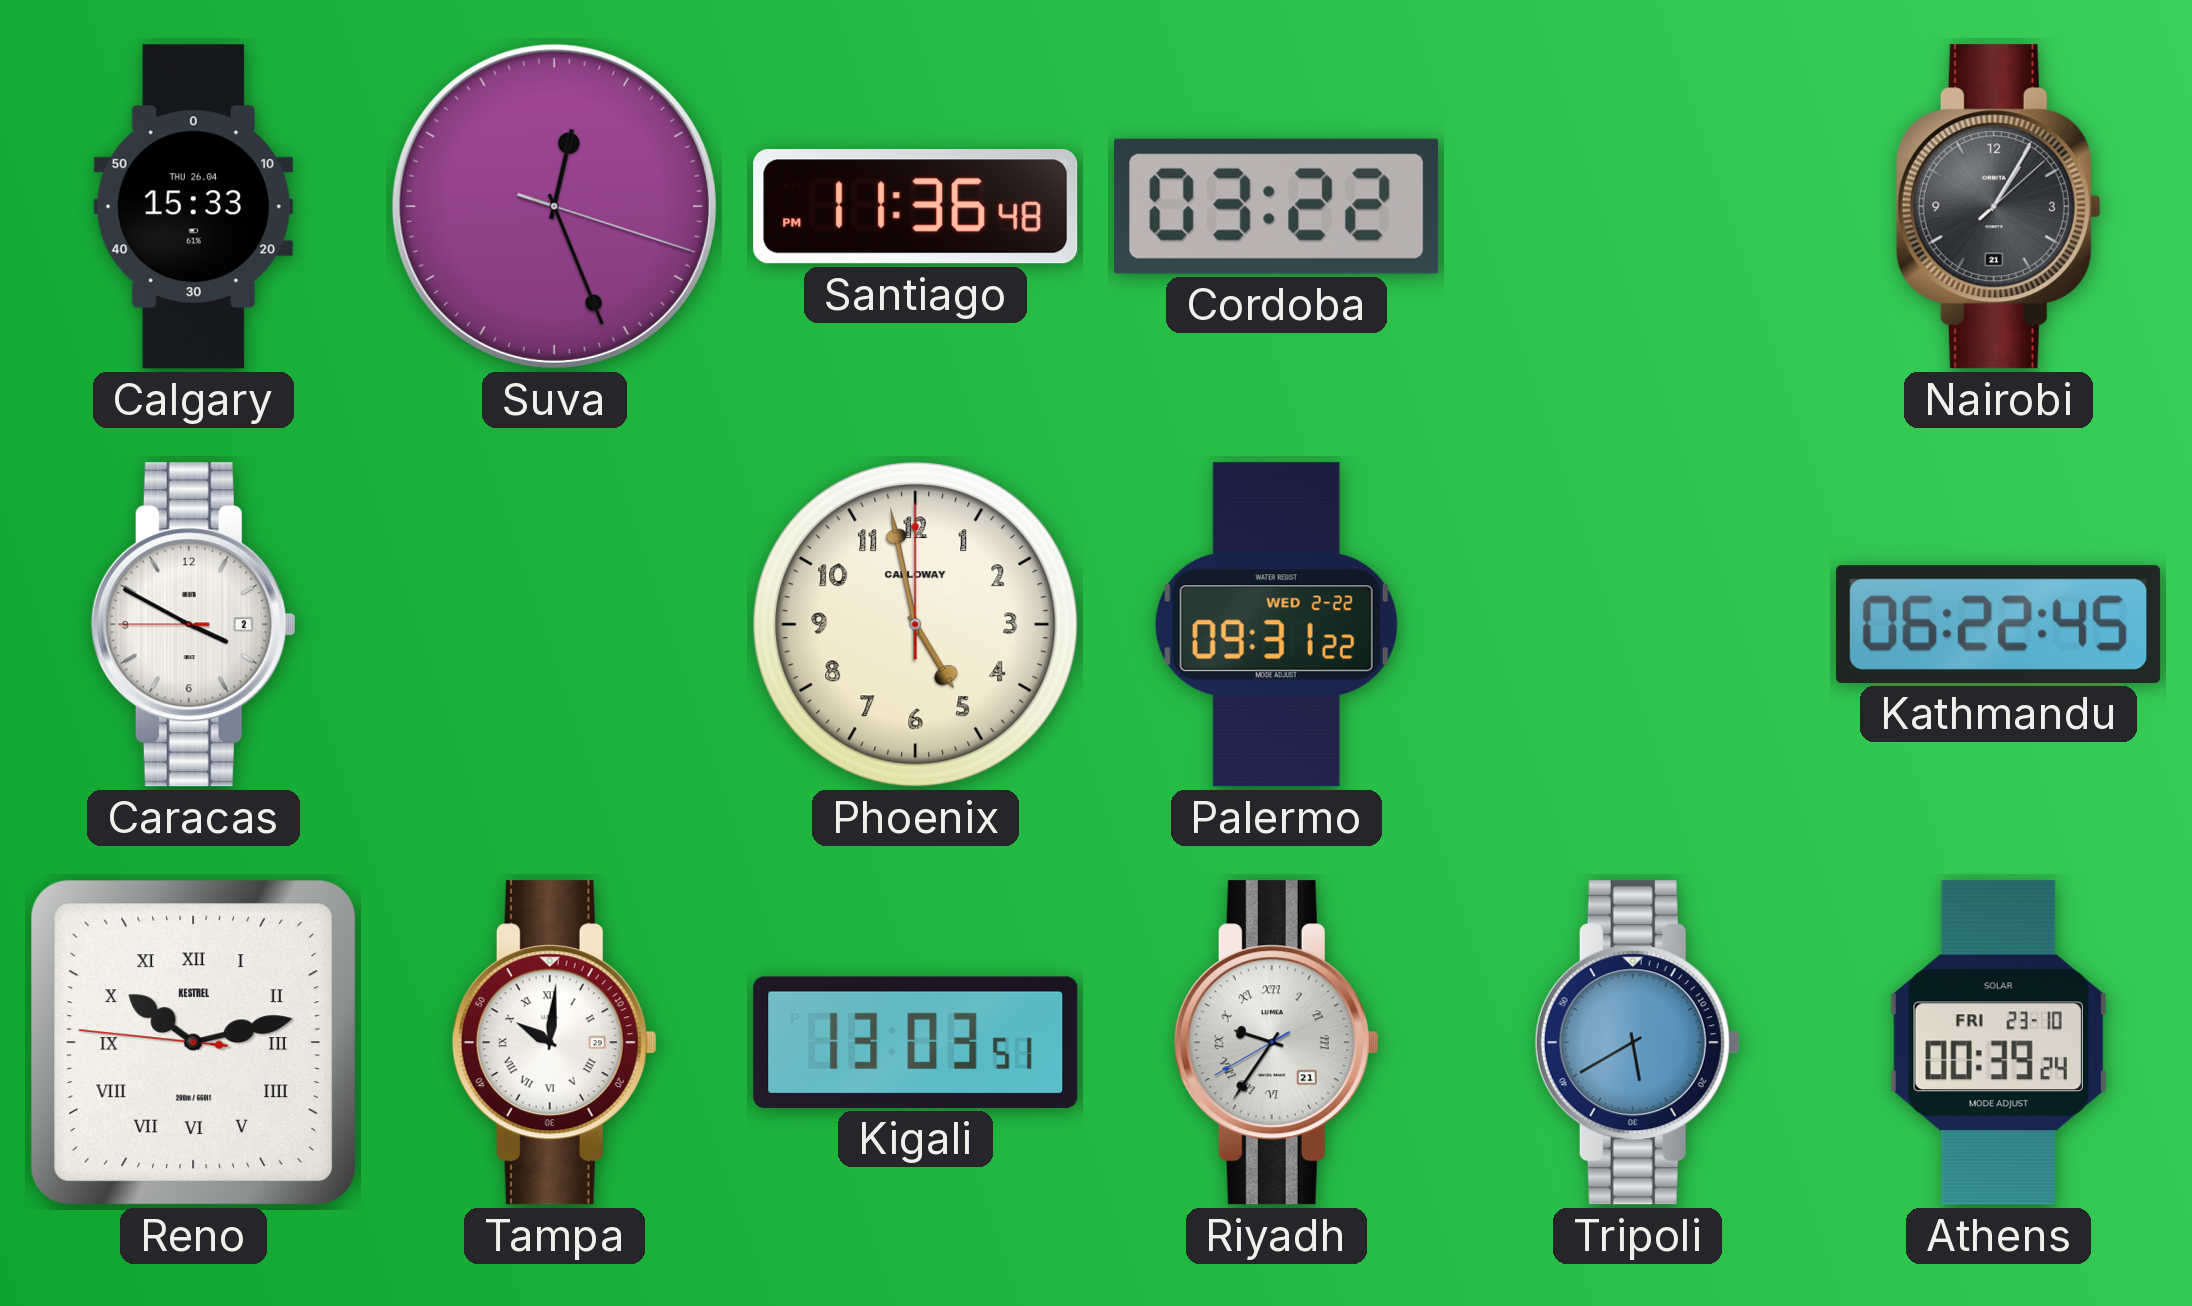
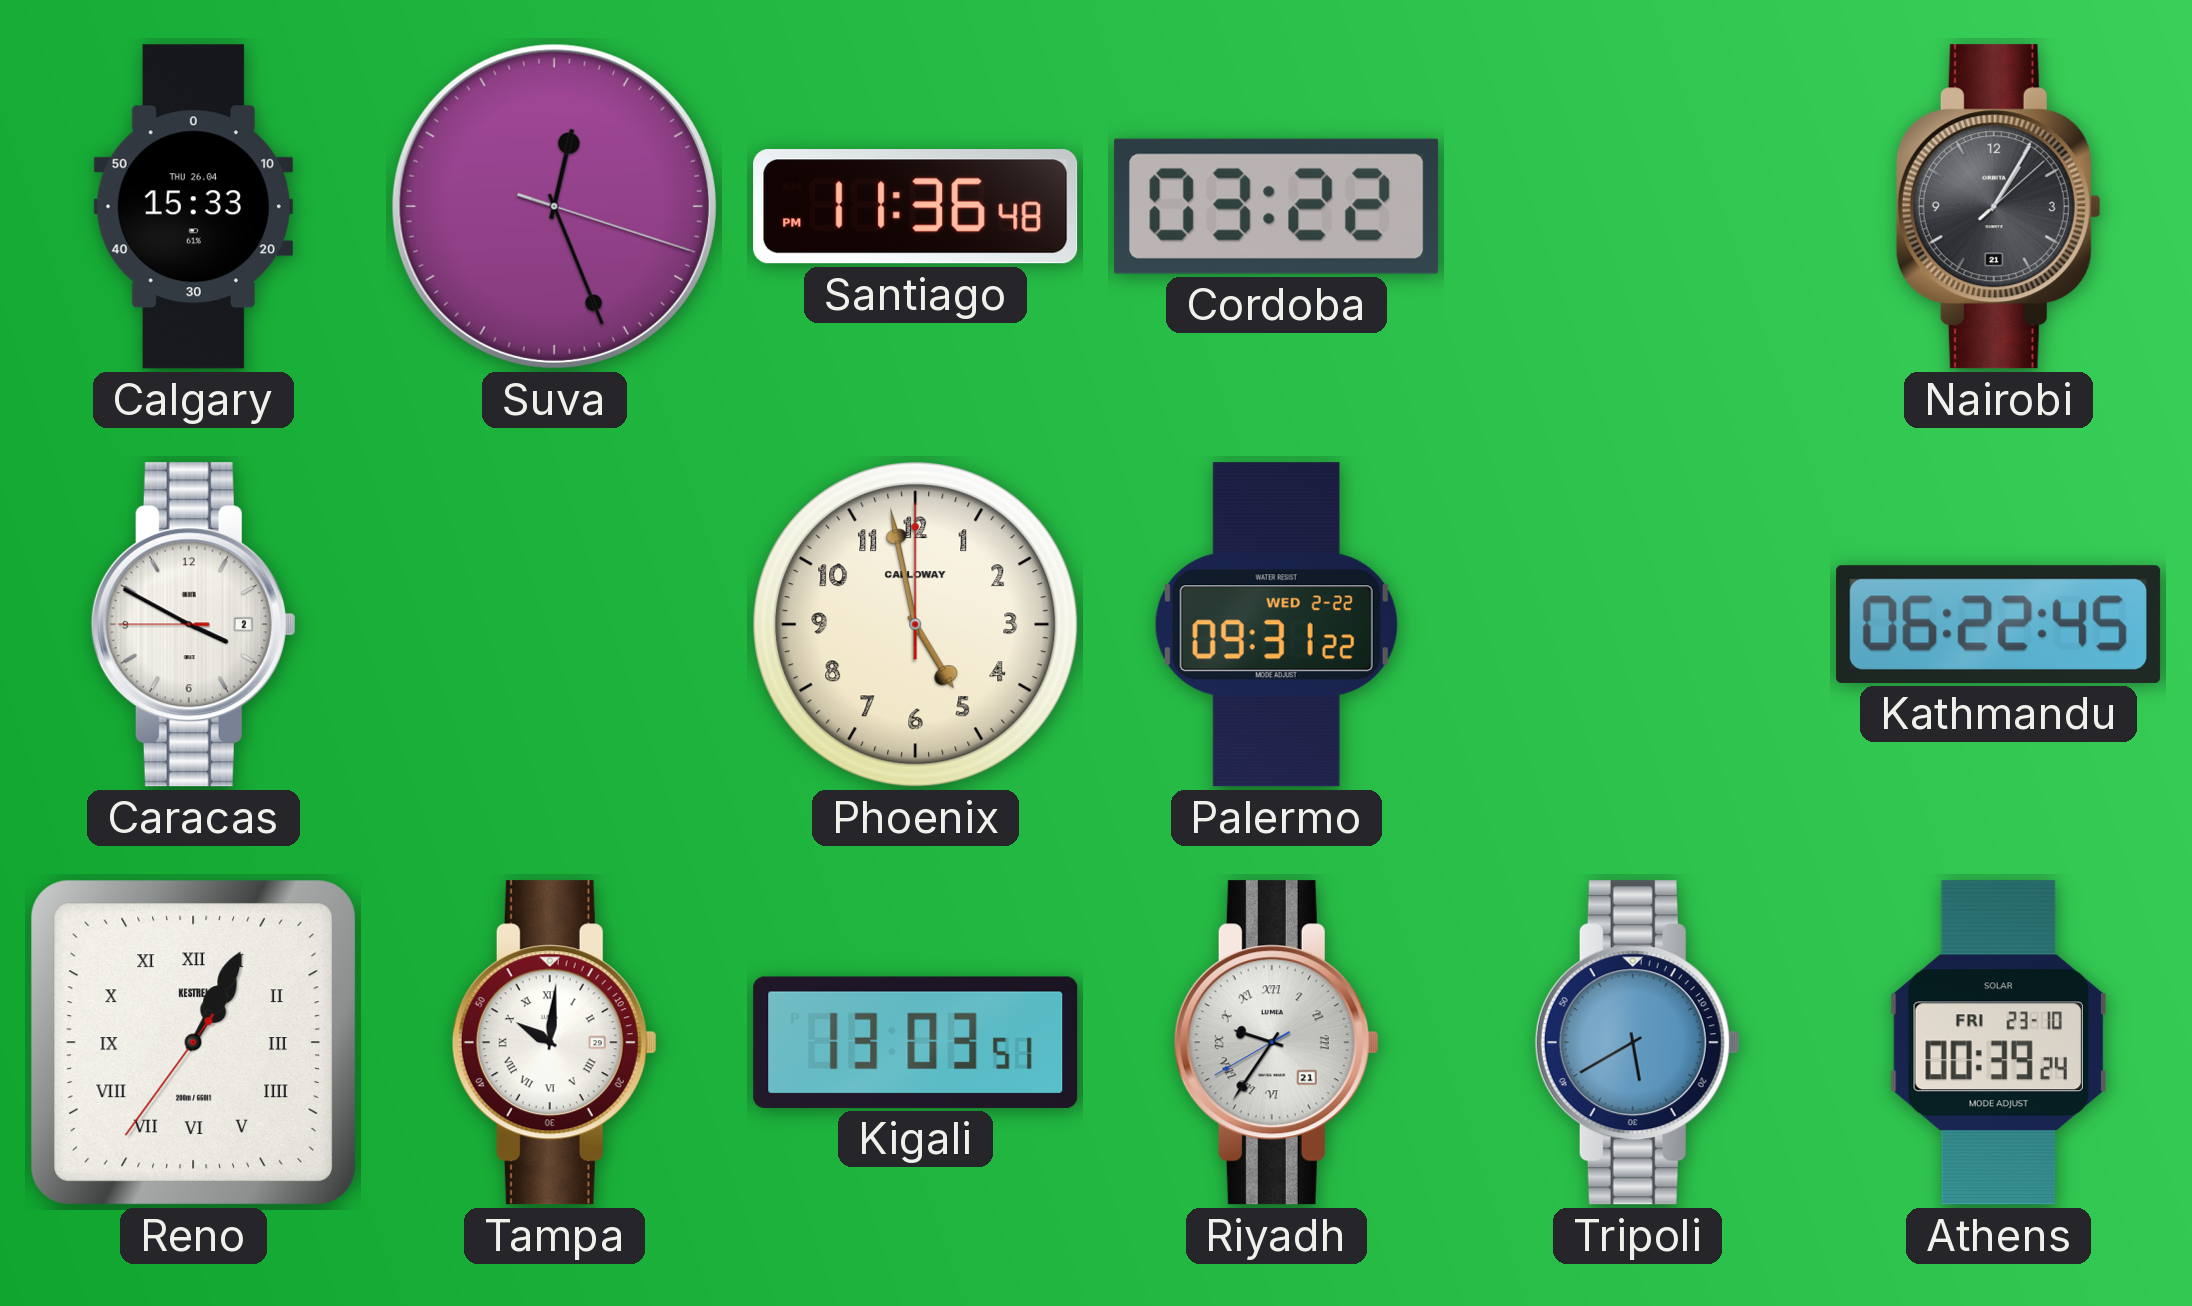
Reno: 10:12 -> 1:04 (193, 1042)
